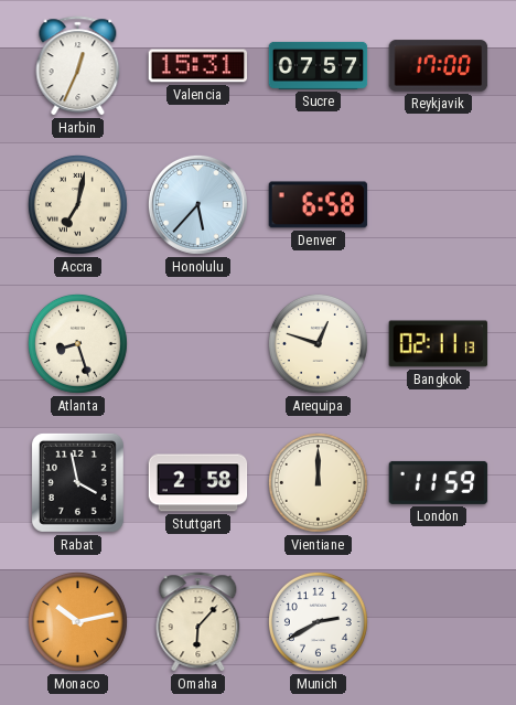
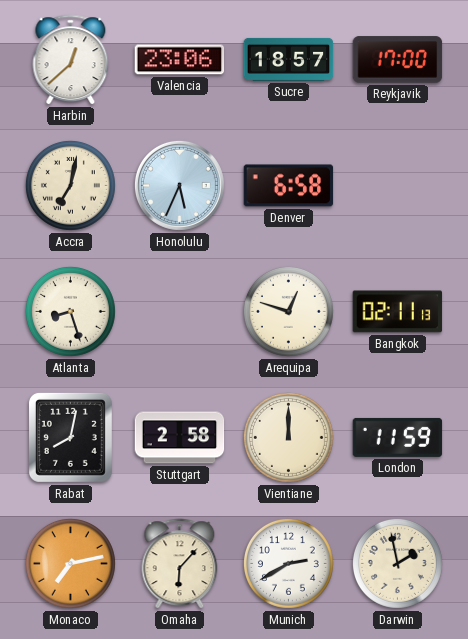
Harbin: 12:34 -> 12:38 (71, 60)
Valencia: 15:31 -> 23:06 (180, 60)
Sucre: 07:57 -> 18:57 (289, 59)
Honolulu: 5:37 -> 5:34 (179, 185)
Rabat: 3:58 -> 8:02 (70, 437)
Monaco: 10:13 -> 7:13 (70, 563)
Darwin: none -> 1:58 (397, 563)
